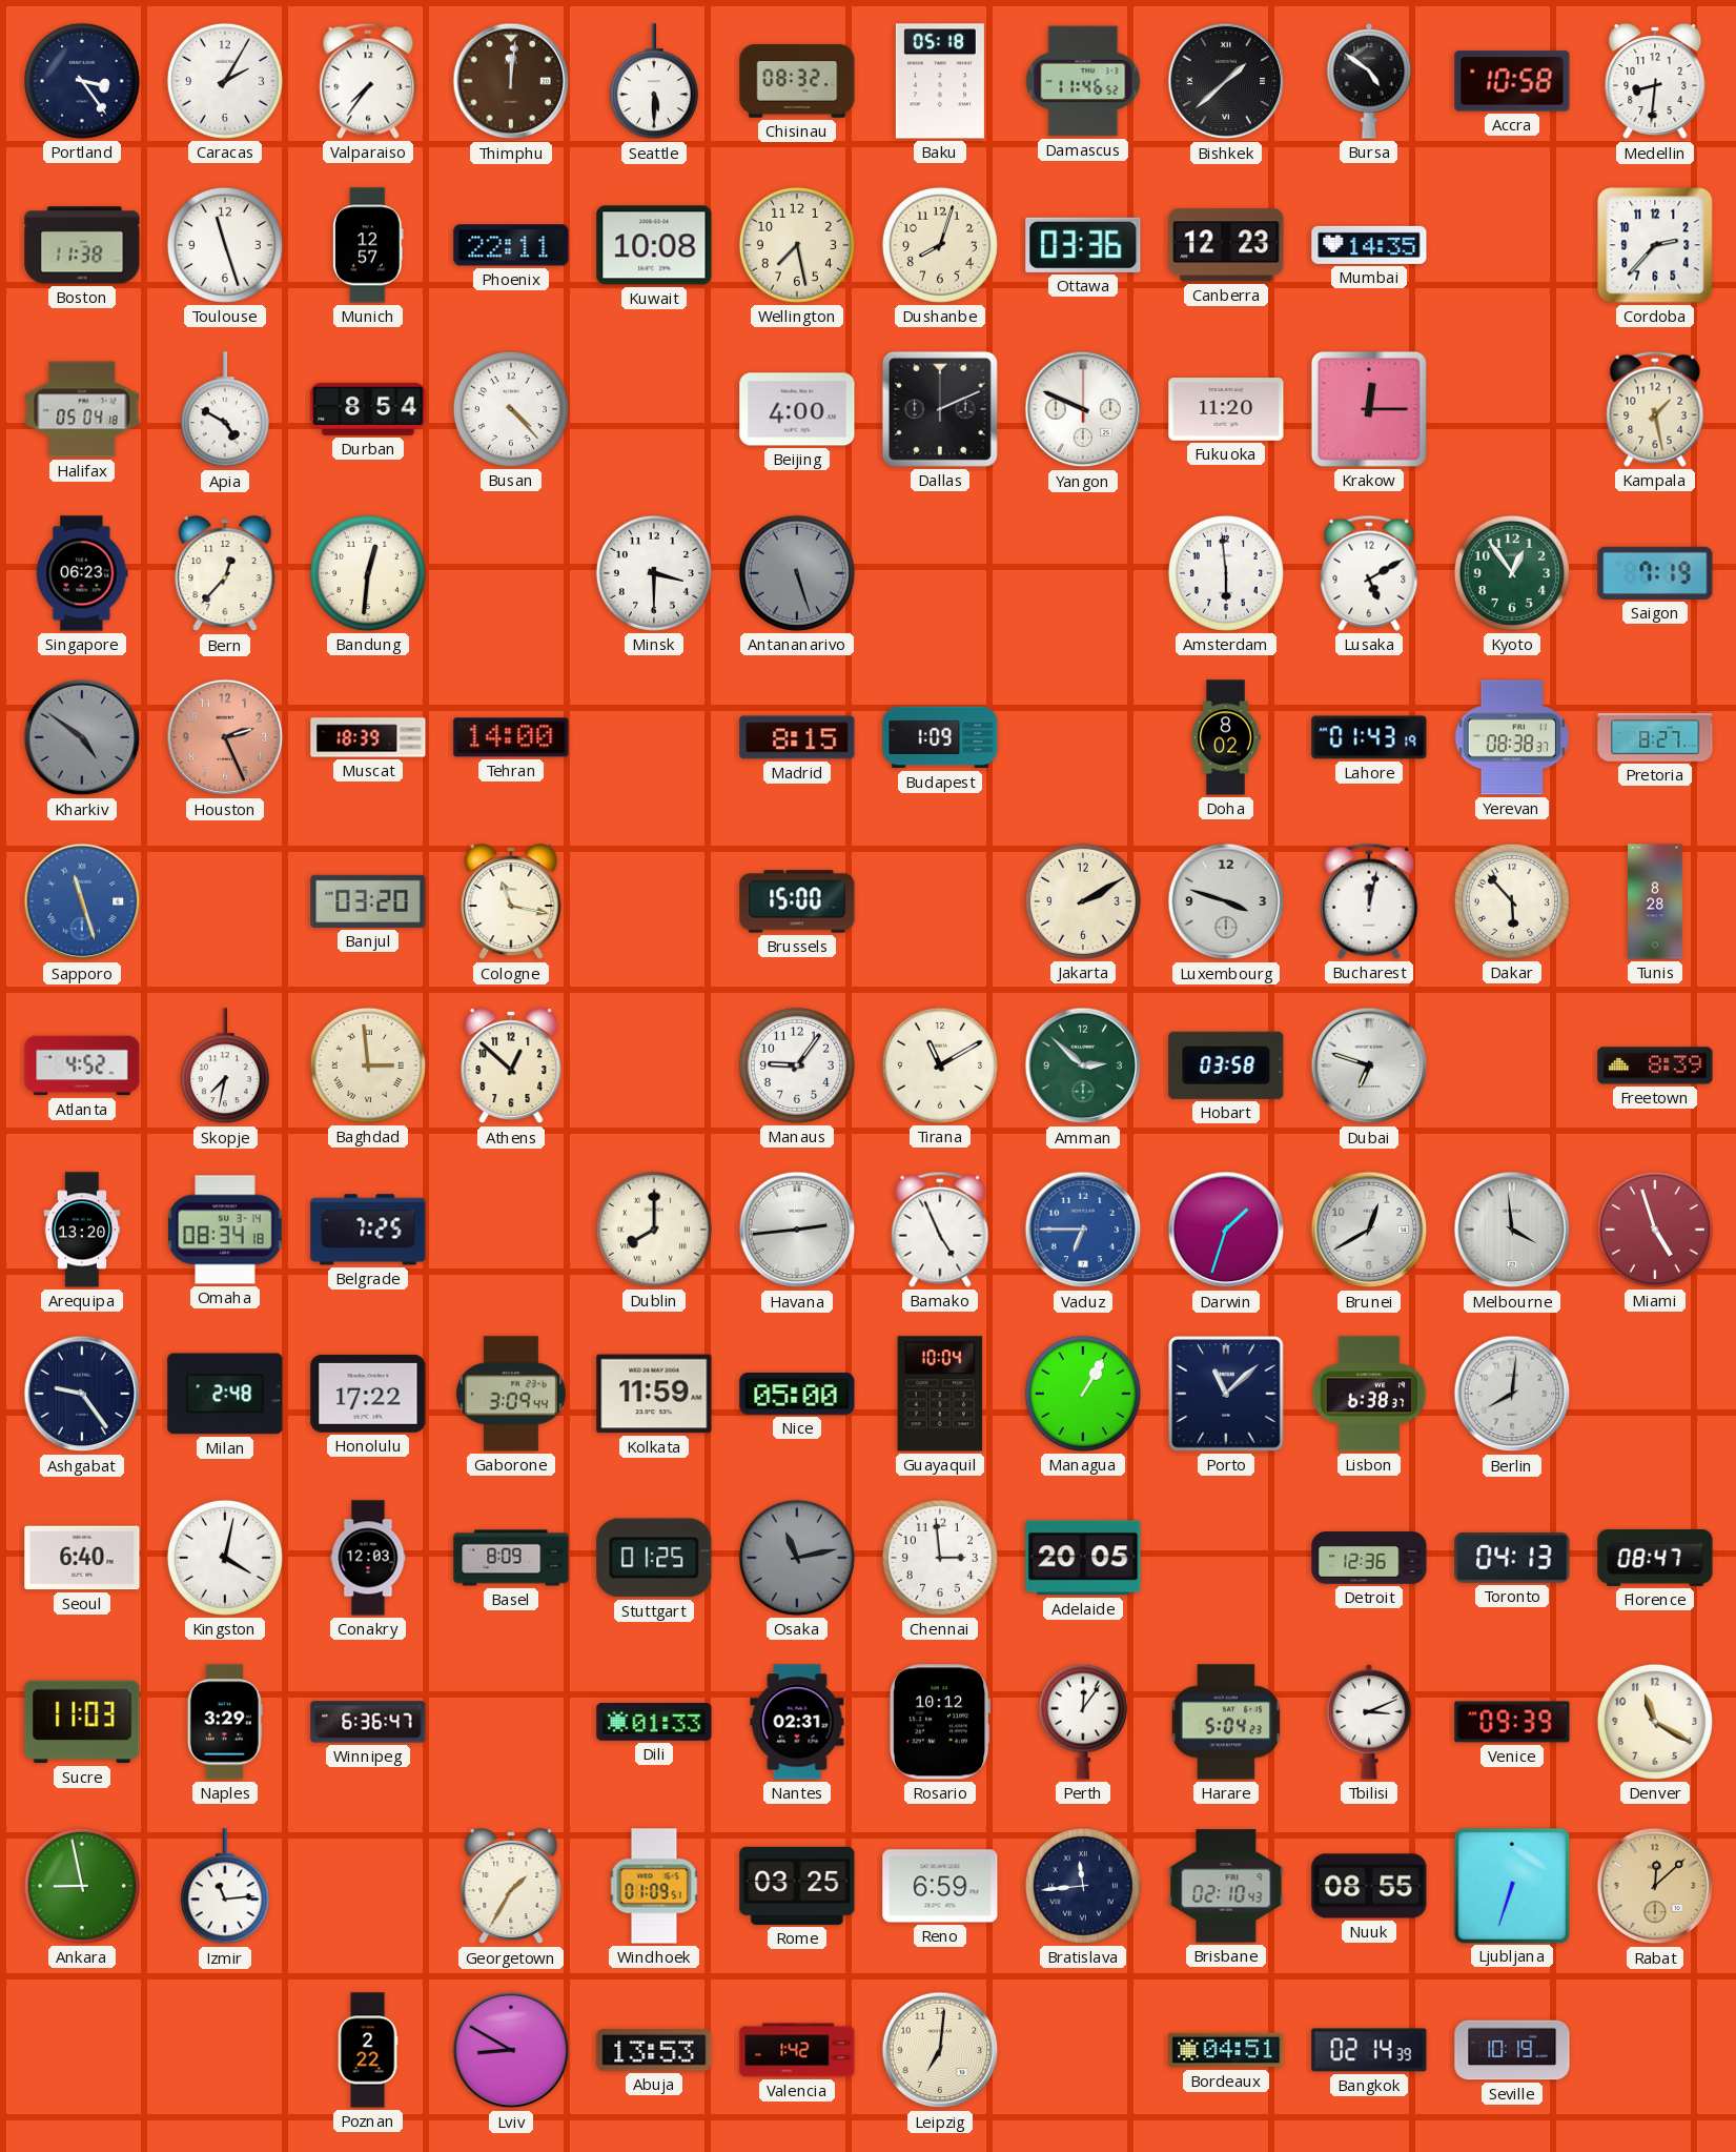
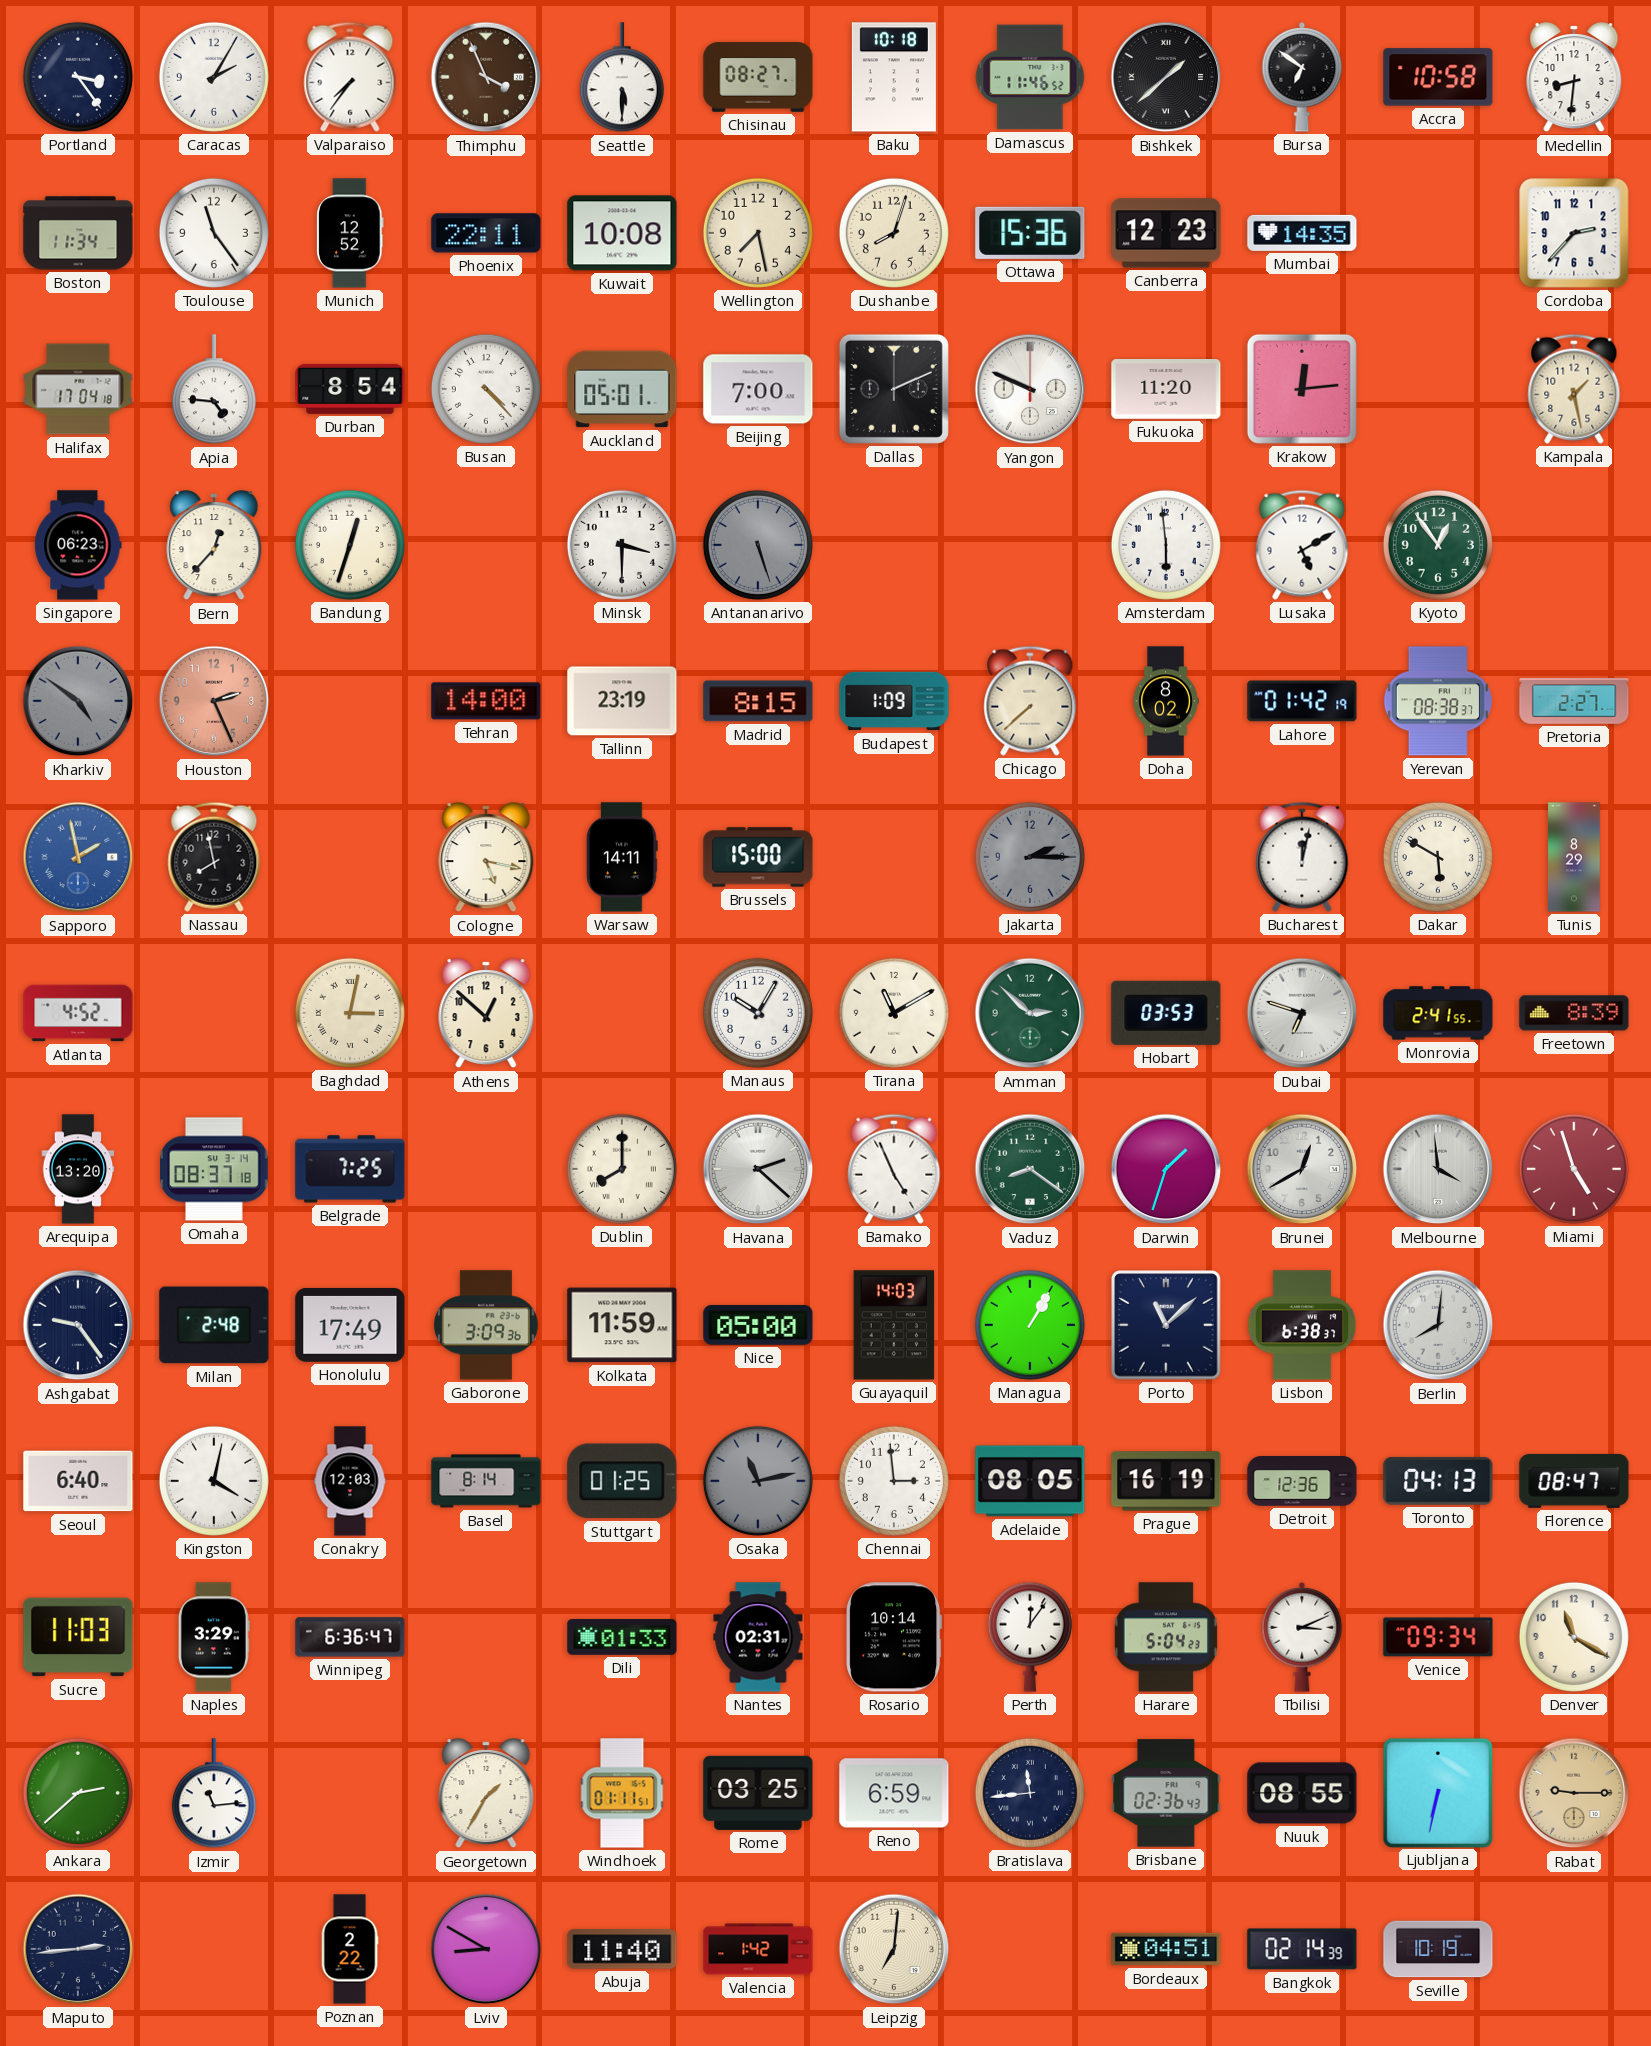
Thimphu: 12:01 -> 3:56 (486, 77)
Chisinau: 08:32 -> 08:27 (758, 77)
Baku: 05:18 -> 10:18 (894, 77)
Bursa: 4:51 -> 6:51 (1302, 78)
Boston: 11:38 -> 11:34 (78, 233)
Toulouse: 11:27 -> 11:24 (214, 233)
Munich: 12:57 -> 12:52 (350, 233)
Ottawa: 03:36 -> 15:36 (1030, 233)
Halifax: 05:04 -> 17:04 (78, 389)
Apia: 4:50 -> 4:46 (214, 390)
Auckland: none -> 05:01 (622, 389)
Beijing: 4:00 -> 7:00 (758, 389)
Krakow: 12:15 -> 12:14 (1302, 389)
Bandung: 12:31 -> 12:33 (350, 545)
Saigon: 7:19 -> none (1655, 573)
Muscat: 18:39 -> none (368, 737)
Tallinn: none -> 23:19 (622, 701)
Chicago: none -> 7:38 (1030, 701)
Lahore: 01:43 -> 01:42 (1302, 701)
Pretoria: 8:27 -> 2:27 (1574, 701)
Sapporo: 11:27 -> 1:58 (78, 857)
Nassau: none -> 7:58 (214, 857)
Banjul: 03:20 -> none (368, 901)
Cologne: 11:17 -> 5:17 (486, 858)
Warsaw: none -> 14:11 (622, 857)
Jakarta: 2:10 -> 2:15 (1030, 857)
Jakarta dial: cream -> grey (1030, 857)
Luxembourg: 3:48 -> none (1226, 901)
Dakar: 5:53 -> 5:50 (1438, 857)
Tunis: 8:28 -> 8:29 (1574, 857)
Skopje: 7:32 -> none (225, 1067)
Baghdad: 2:59 -> 3:02 (350, 1013)
Manaus: 9:06 -> 10:05 (758, 1013)
Hobart: 03:58 -> 03:53 (1166, 1013)
Monrovia: none -> 2:41 (1438, 1013)
Omaha: 08:34 -> 08:37 (214, 1169)
Havana: 2:44 -> 2:22 (758, 1169)
Vaduz: 6:45 -> 8:21 (1030, 1169)
Vaduz dial: blue -> green (1030, 1169)
Honolulu: 17:22 -> 17:49 (350, 1325)
Gaborone: 3:09:44 -> 3:09:36 (486, 1325)
Guayaquil: 10:04 -> 14:03 (894, 1325)
Basel: 8:09 -> 8:14 (486, 1481)
Adelaide: 20:05 -> 08:05 (1030, 1481)
Prague: none -> 16:19 (1166, 1481)
Rosario: 10:12 -> 10:14 (894, 1637)
Venice: 09:39 -> 09:34 (1438, 1637)
Ankara: 8:58 -> 2:38 (78, 1793)
Windhoek: 01:09 -> 01:11 (622, 1793)
Brisbane: 02:10 -> 02:36 (1166, 1793)
Ljubljana: 6:33 -> 6:32 (1437, 1792)
Rabat: 12:08 -> 9:15 (1574, 1793)
Maputo: none -> 2:44 (78, 1949)
Abuja: 13:53 -> 11:40 (622, 1949)
